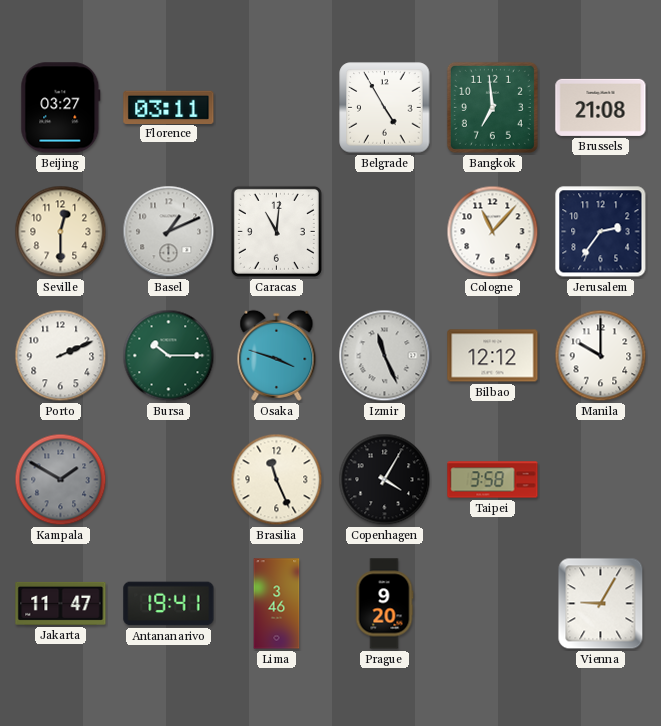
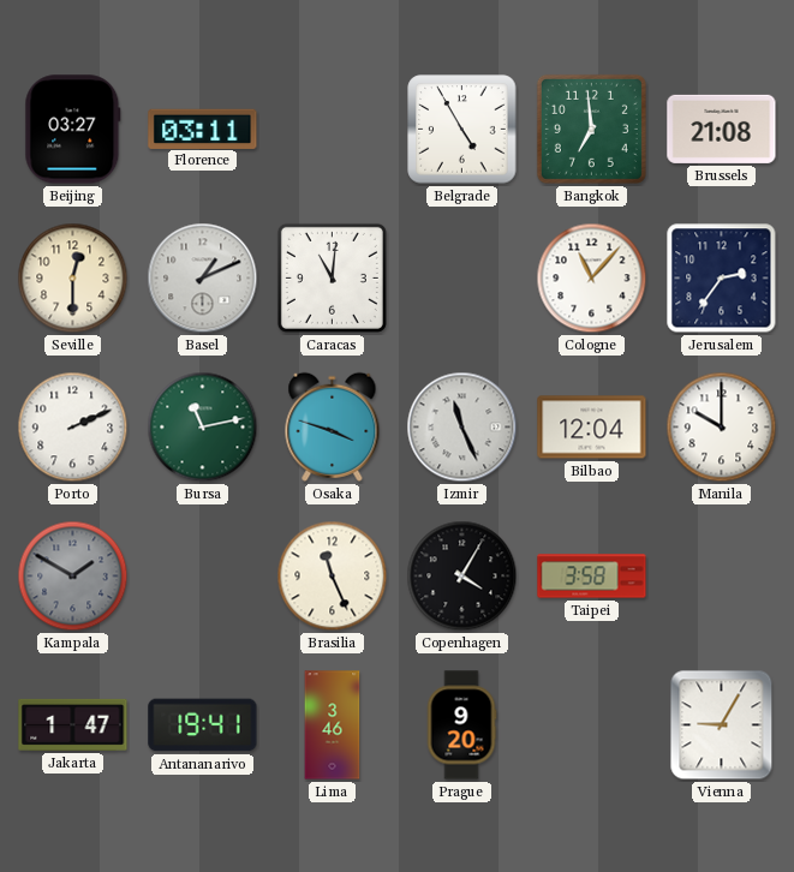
Bursa: 10:15 -> 11:13 (203, 428)
Bilbao: 12:12 -> 12:04 (592, 428)
Jakarta: 11:47 -> 1:47 (73, 724)
